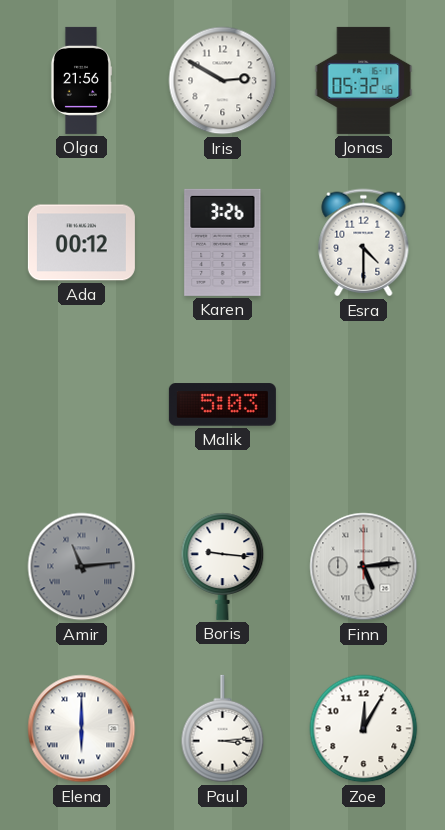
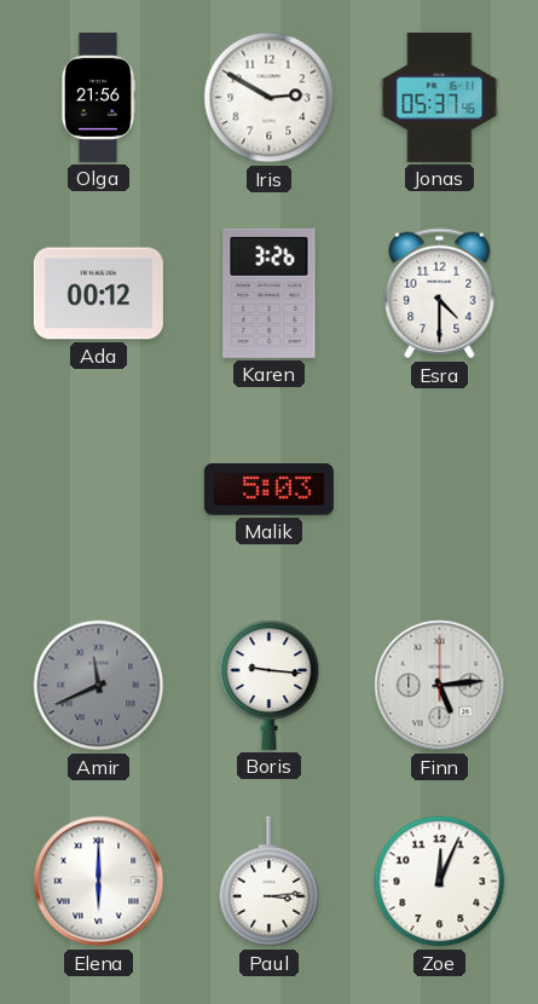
Jonas: 05:32 -> 05:37 (440, 97)
Amir: 11:14 -> 11:41 (99, 686)
Zoe: 12:05 -> 12:04 (440, 882)
